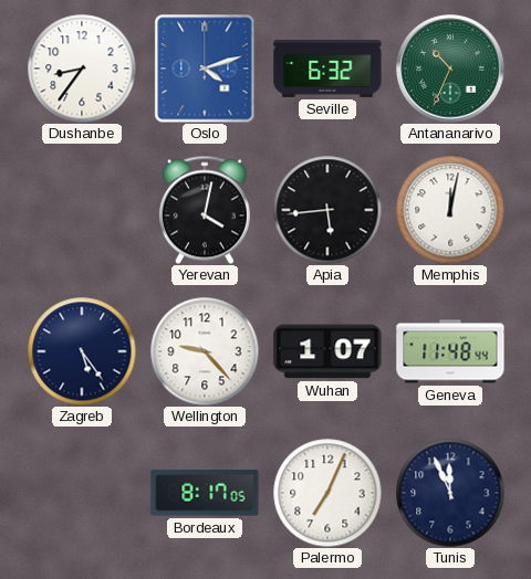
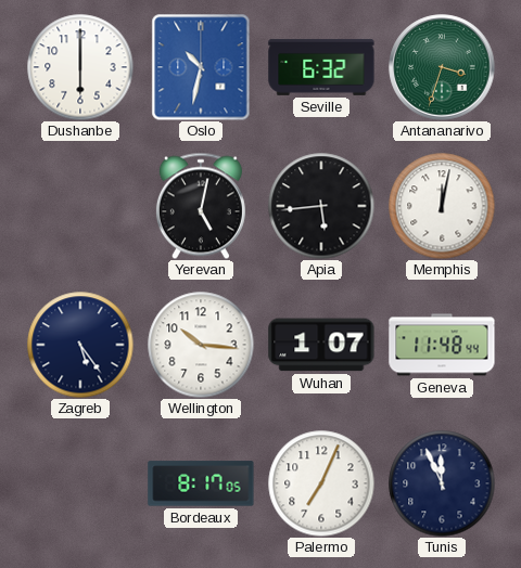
Dushanbe: 8:36 -> 6:00 (80, 67)
Oslo: 4:12 -> 10:32 (201, 67)
Antananarivo: 10:34 -> 3:33 (442, 67)
Yerevan: 4:02 -> 5:02 (201, 206)
Wellington: 9:23 -> 10:16 (201, 345)
